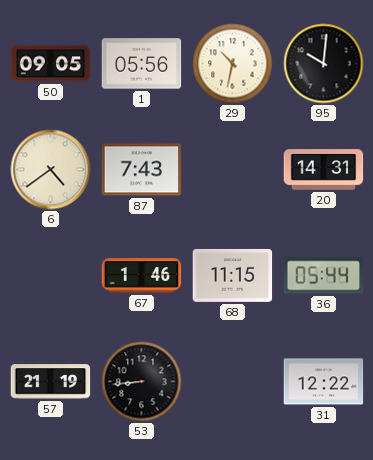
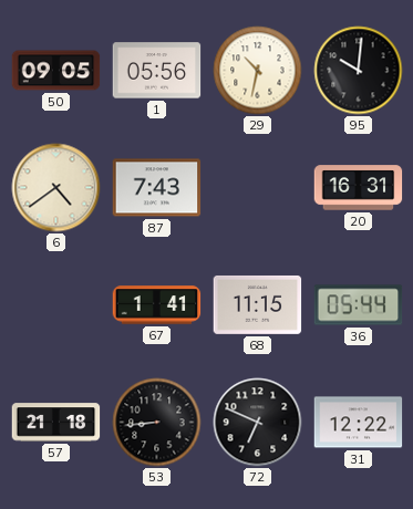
20: 14:31 -> 16:31 (359, 188)
67: 1:46 -> 1:41 (157, 305)
57: 21:19 -> 21:18 (56, 423)
72: none -> 6:49 (258, 423)
